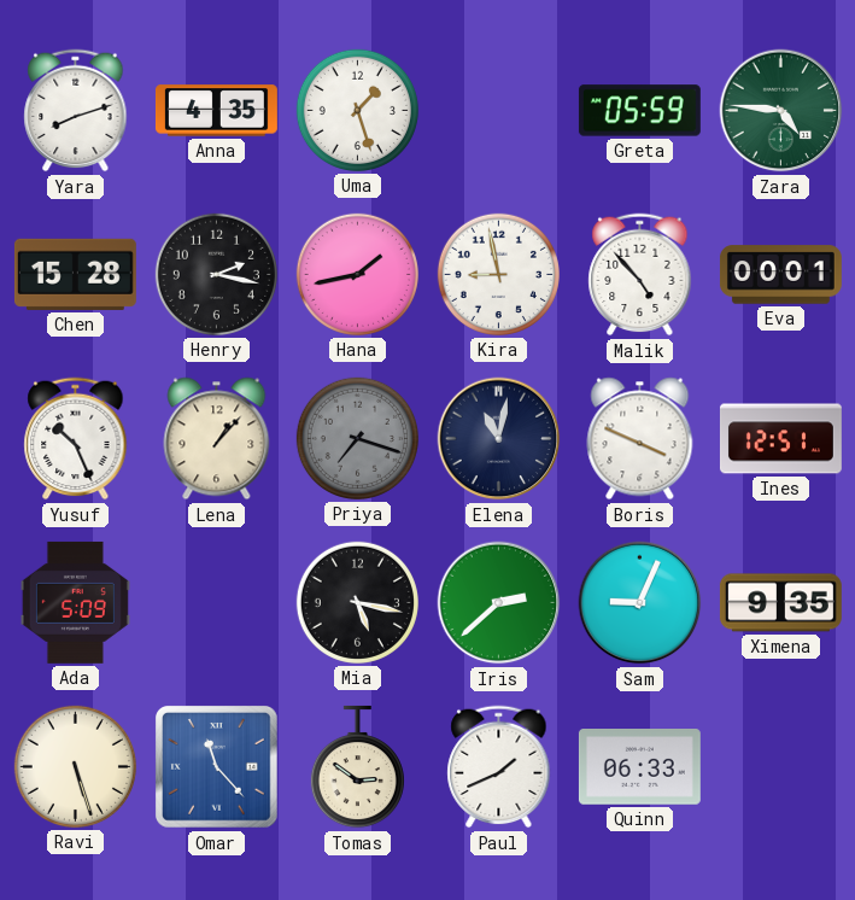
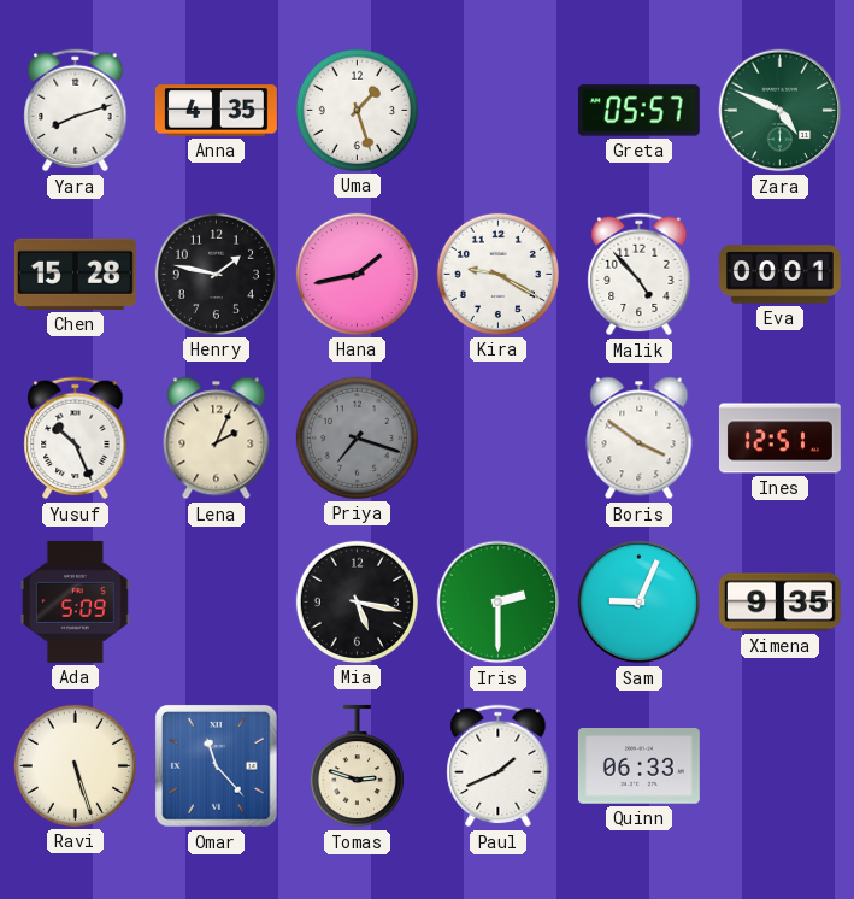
Greta: 05:59 -> 05:57 (638, 111)
Zara: 4:46 -> 4:49 (781, 111)
Henry: 2:17 -> 1:47 (216, 274)
Kira: 8:58 -> 9:20 (497, 274)
Lena: 1:07 -> 2:04 (217, 439)
Elena: 11:02 -> none (499, 439)
Boris: 3:49 -> 3:51 (640, 439)
Iris: 2:38 -> 2:30 (499, 603)
Tomas: 2:51 -> 2:48 (357, 766)
